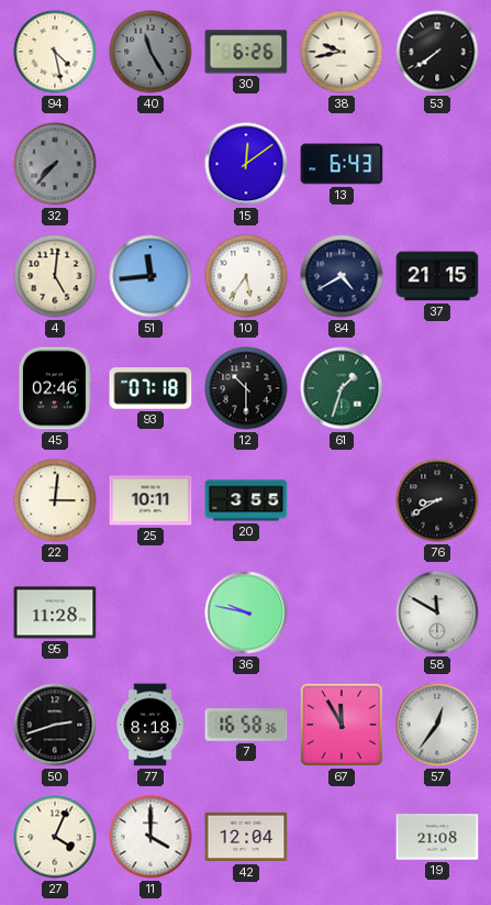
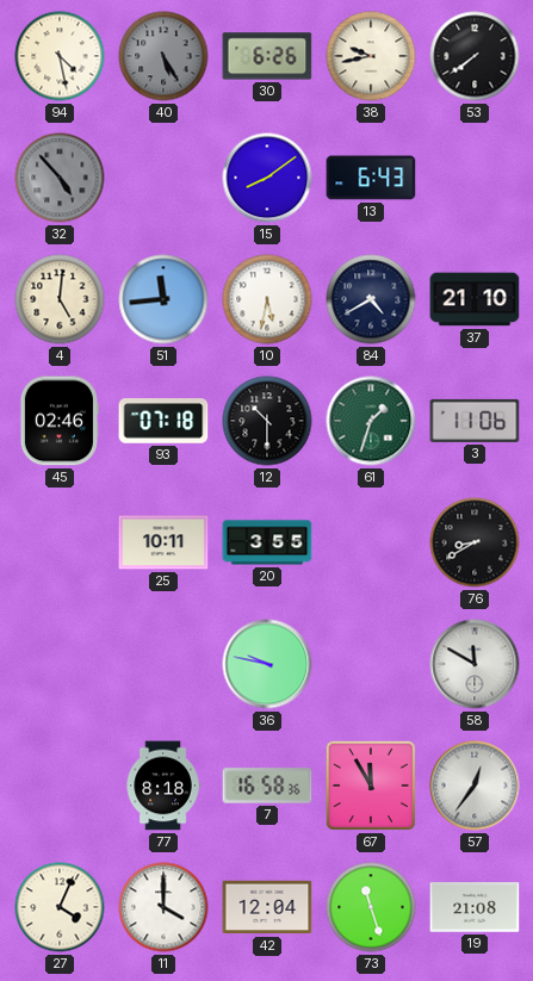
40: 11:25 -> 5:25 (163, 56)
32: 7:37 -> 4:53 (60, 178)
15: 12:09 -> 8:09 (267, 178)
10: 5:36 -> 5:32 (267, 299)
37: 21:15 -> 21:10 (475, 299)
3: none -> 11:06 (475, 421)
22: 3:01 -> none (55, 500)
95: 11:28 -> none (55, 612)
50: 2:42 -> none (55, 725)
73: none -> 11:27 (371, 907)
